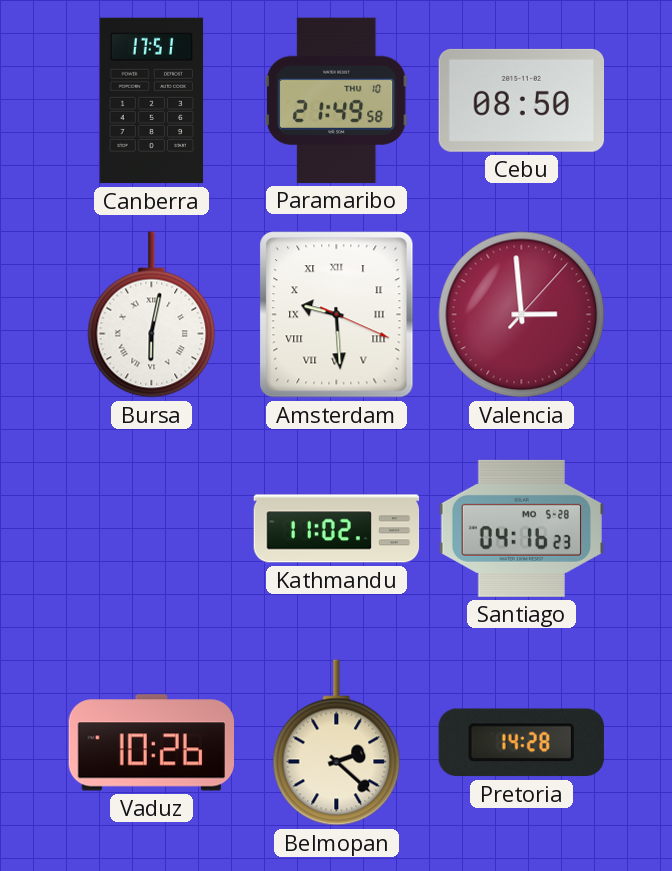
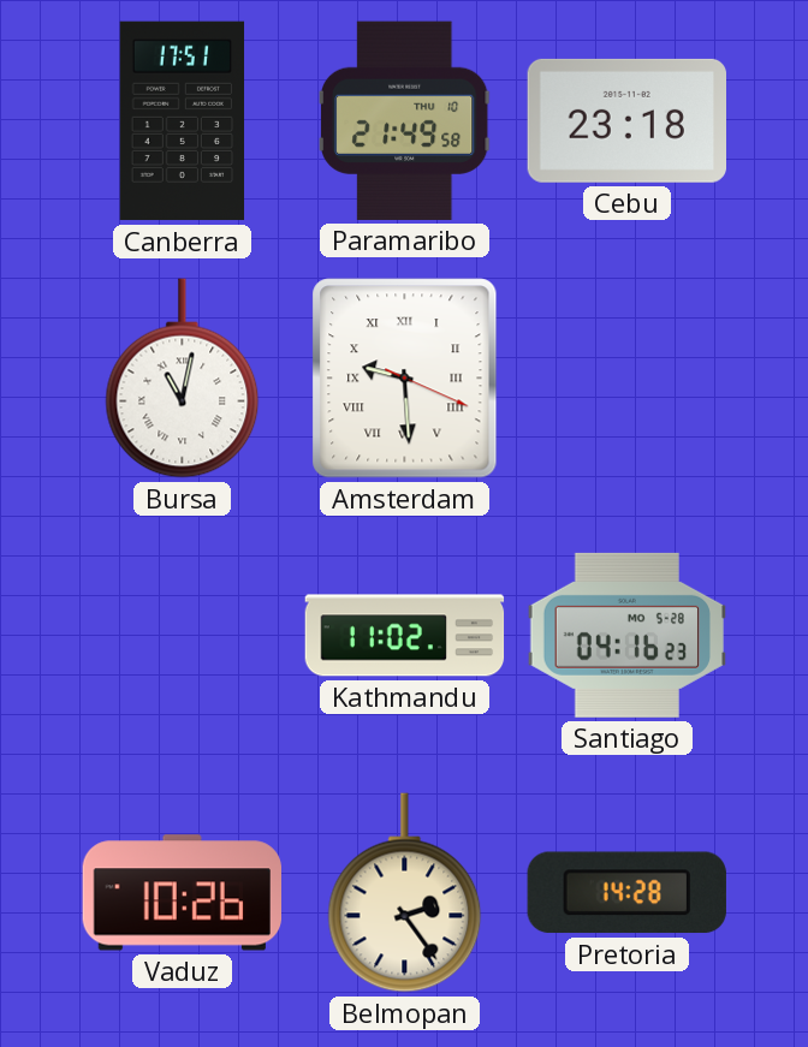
Cebu: 08:50 -> 23:18 (626, 120)
Bursa: 6:02 -> 11:02 (183, 379)
Valencia: 2:59 -> none (522, 315)
Belmopan: 2:22 -> 2:24 (405, 893)
